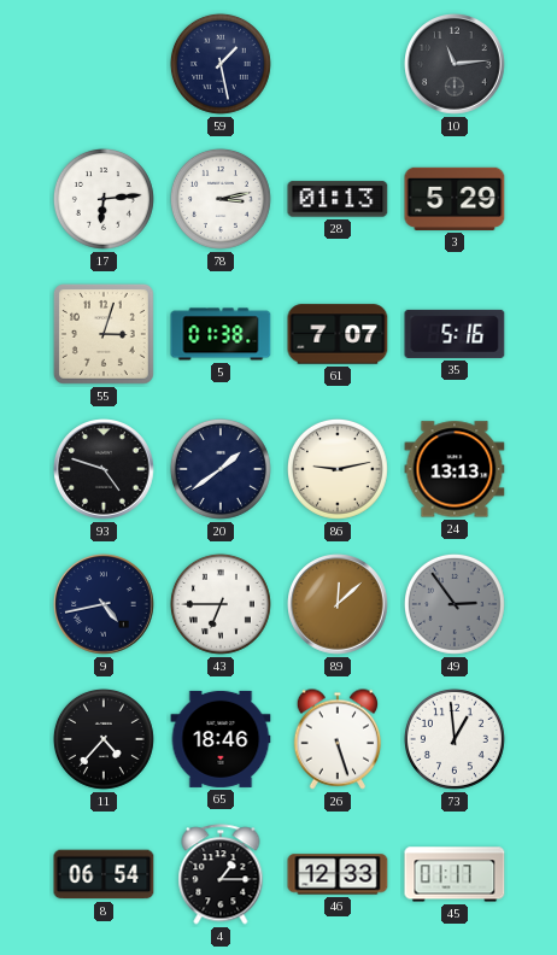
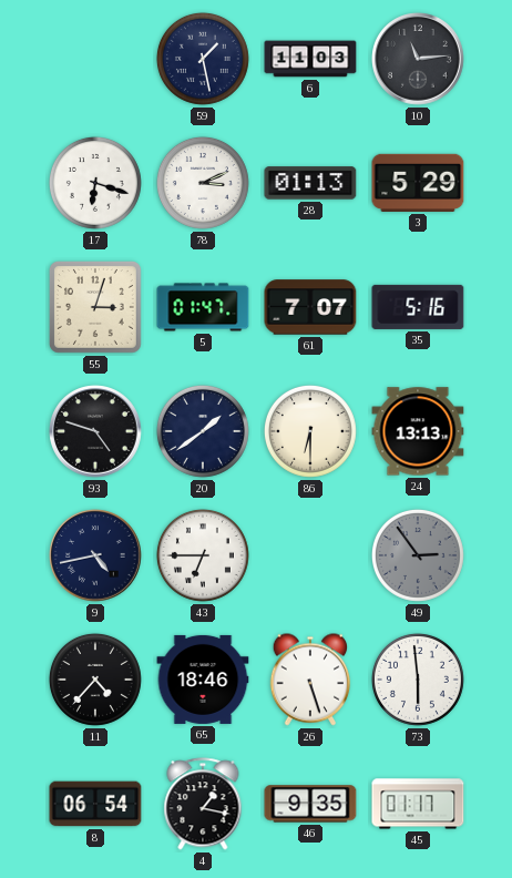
6: none -> 11:03 (310, 59)
17: 6:14 -> 6:18 (95, 183)
78: 3:13 -> 3:11 (203, 183)
5: 01:38 -> 01:47 (203, 307)
86: 9:13 -> 6:30 (310, 431)
89: 12:08 -> none (338, 604)
73: 12:59 -> 5:59 (418, 680)
4: 1:15 -> 1:17 (203, 804)
46: 12:33 -> 9:35 (310, 804)
